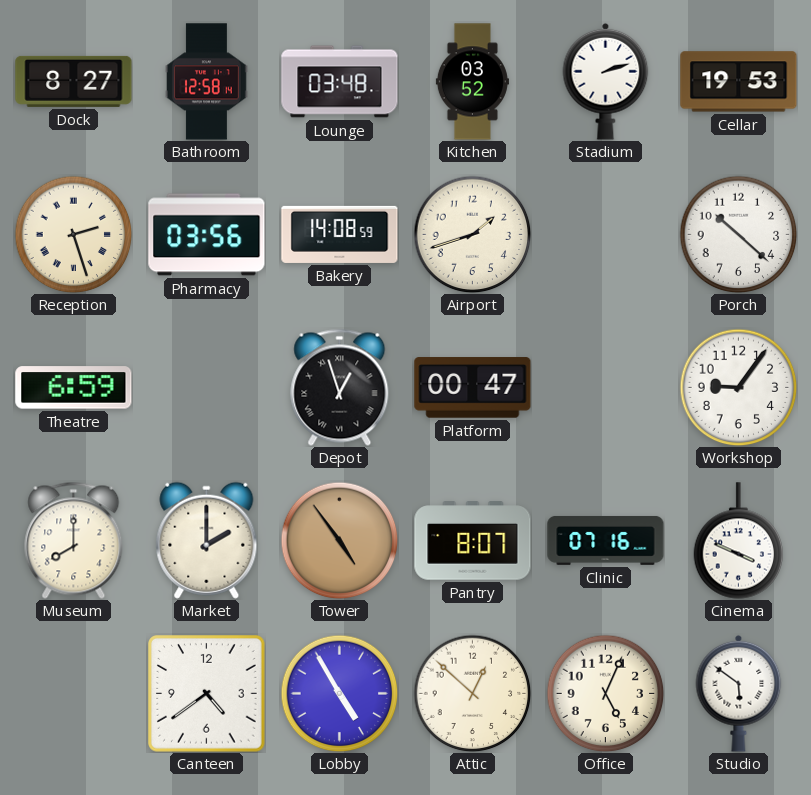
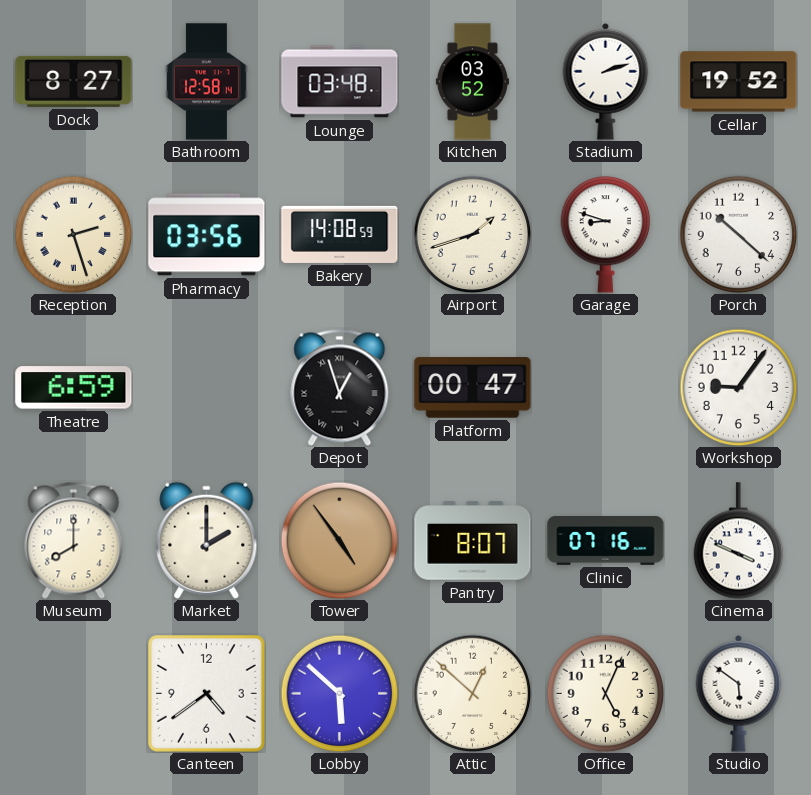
Cellar: 19:53 -> 19:52 (739, 82)
Garage: none -> 8:48 (606, 235)
Lobby: 4:55 -> 5:52 (339, 693)
